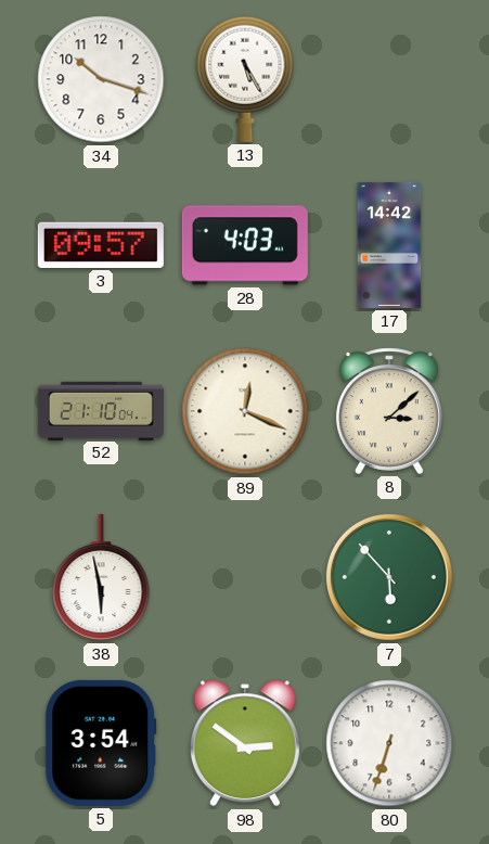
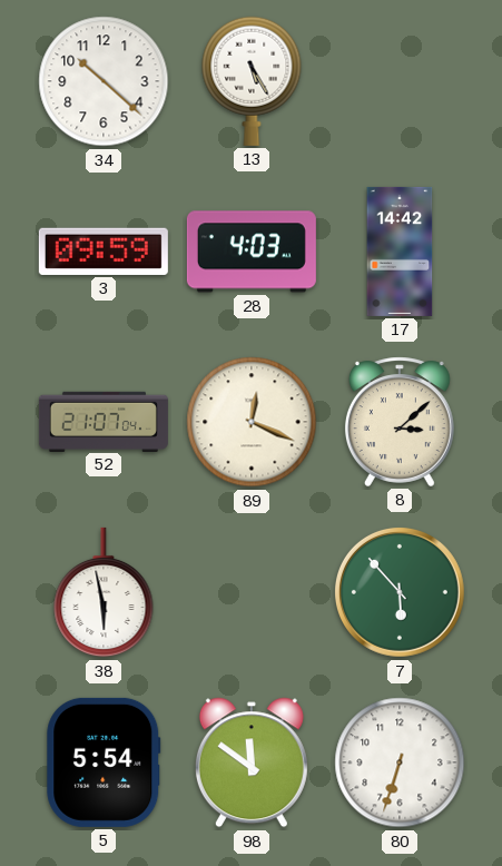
34: 10:18 -> 10:22 (104, 81)
3: 09:57 -> 09:59 (104, 252)
52: 21:10 -> 21:07 (104, 421)
5: 3:54 -> 5:54 (104, 762)
98: 2:51 -> 11:51 (252, 762)
